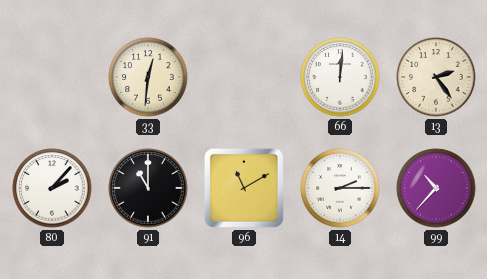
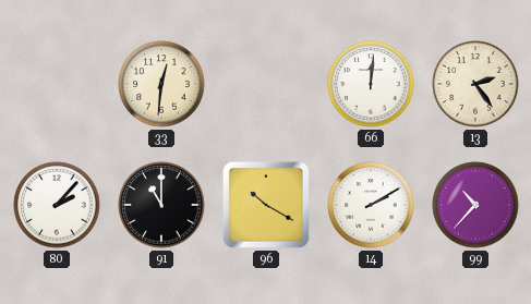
96: 11:10 -> 10:20 (267, 206)
14: 2:15 -> 2:10 (371, 205)
